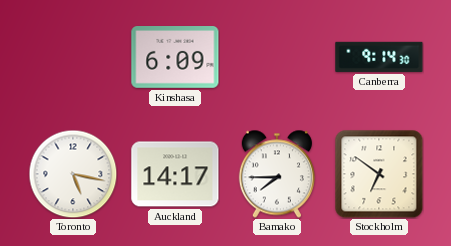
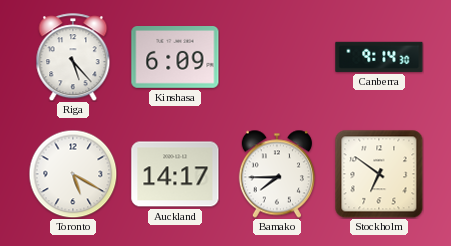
Riga: none -> 5:23 (73, 57)
Toronto: 5:17 -> 5:20 (73, 174)
